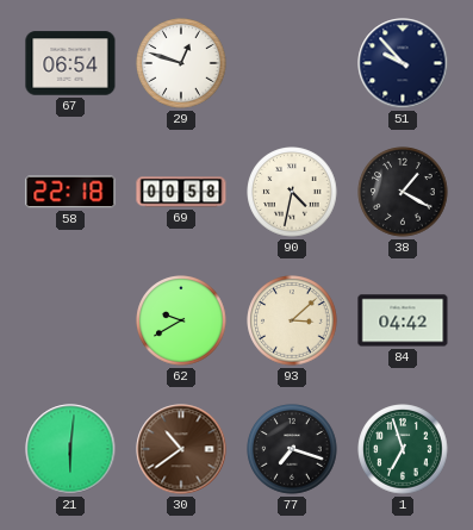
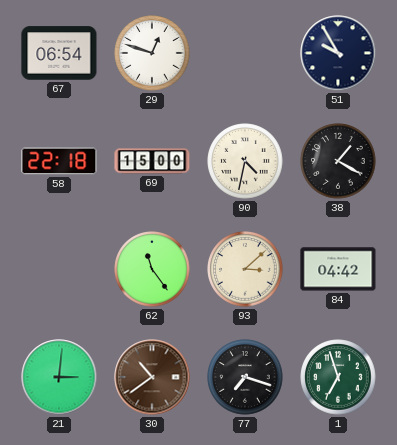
51: 9:53 -> 9:55 (338, 53)
69: 00:58 -> 15:00 (152, 161)
62: 9:40 -> 11:24 (152, 269)
21: 6:01 -> 3:01 (59, 377)
